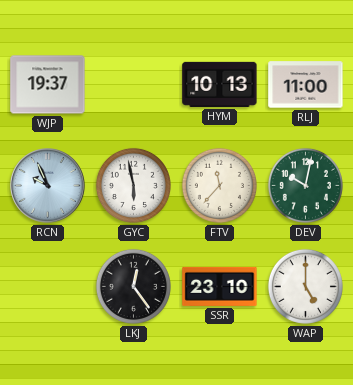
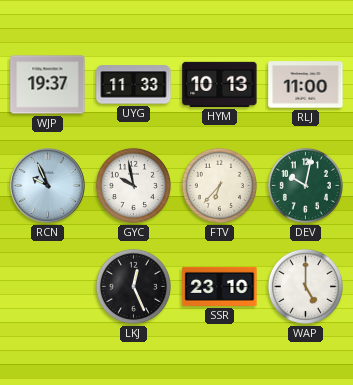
UYG: none -> 11:33 (134, 85)
GYC: 5:58 -> 9:58 (133, 185)
FTV: 11:37 -> 6:37 (219, 185)
LKJ: 12:24 -> 12:26 (133, 286)
